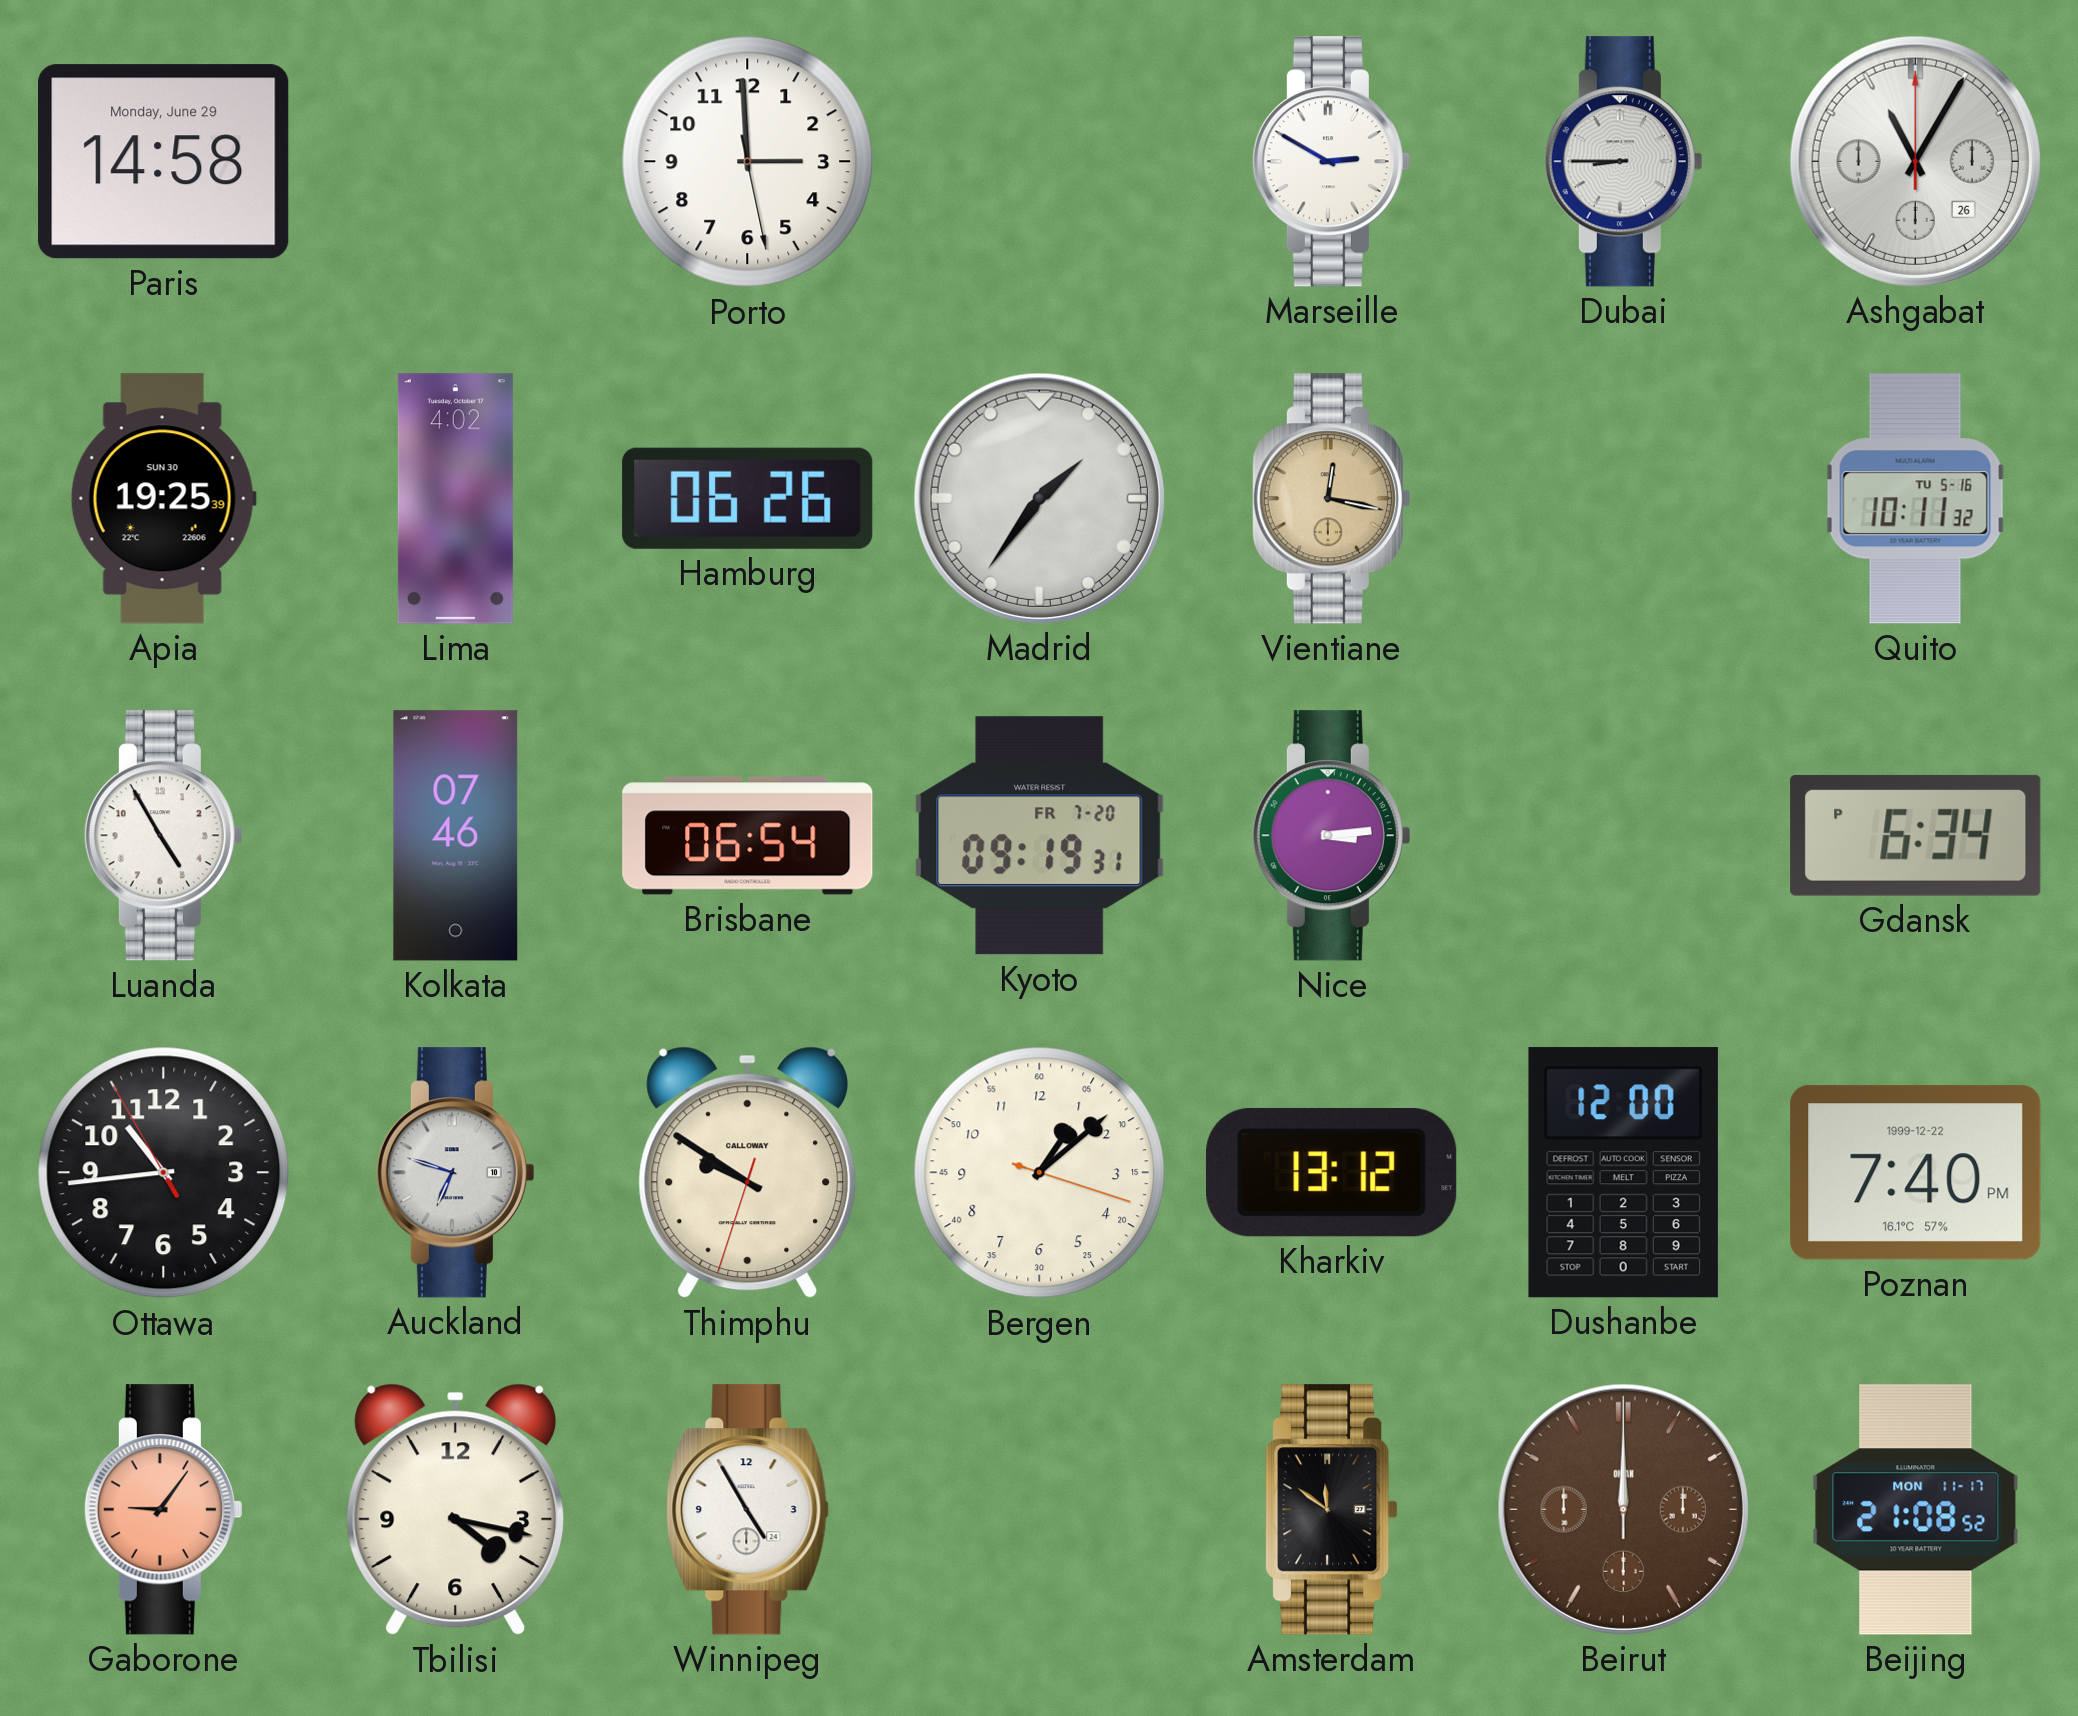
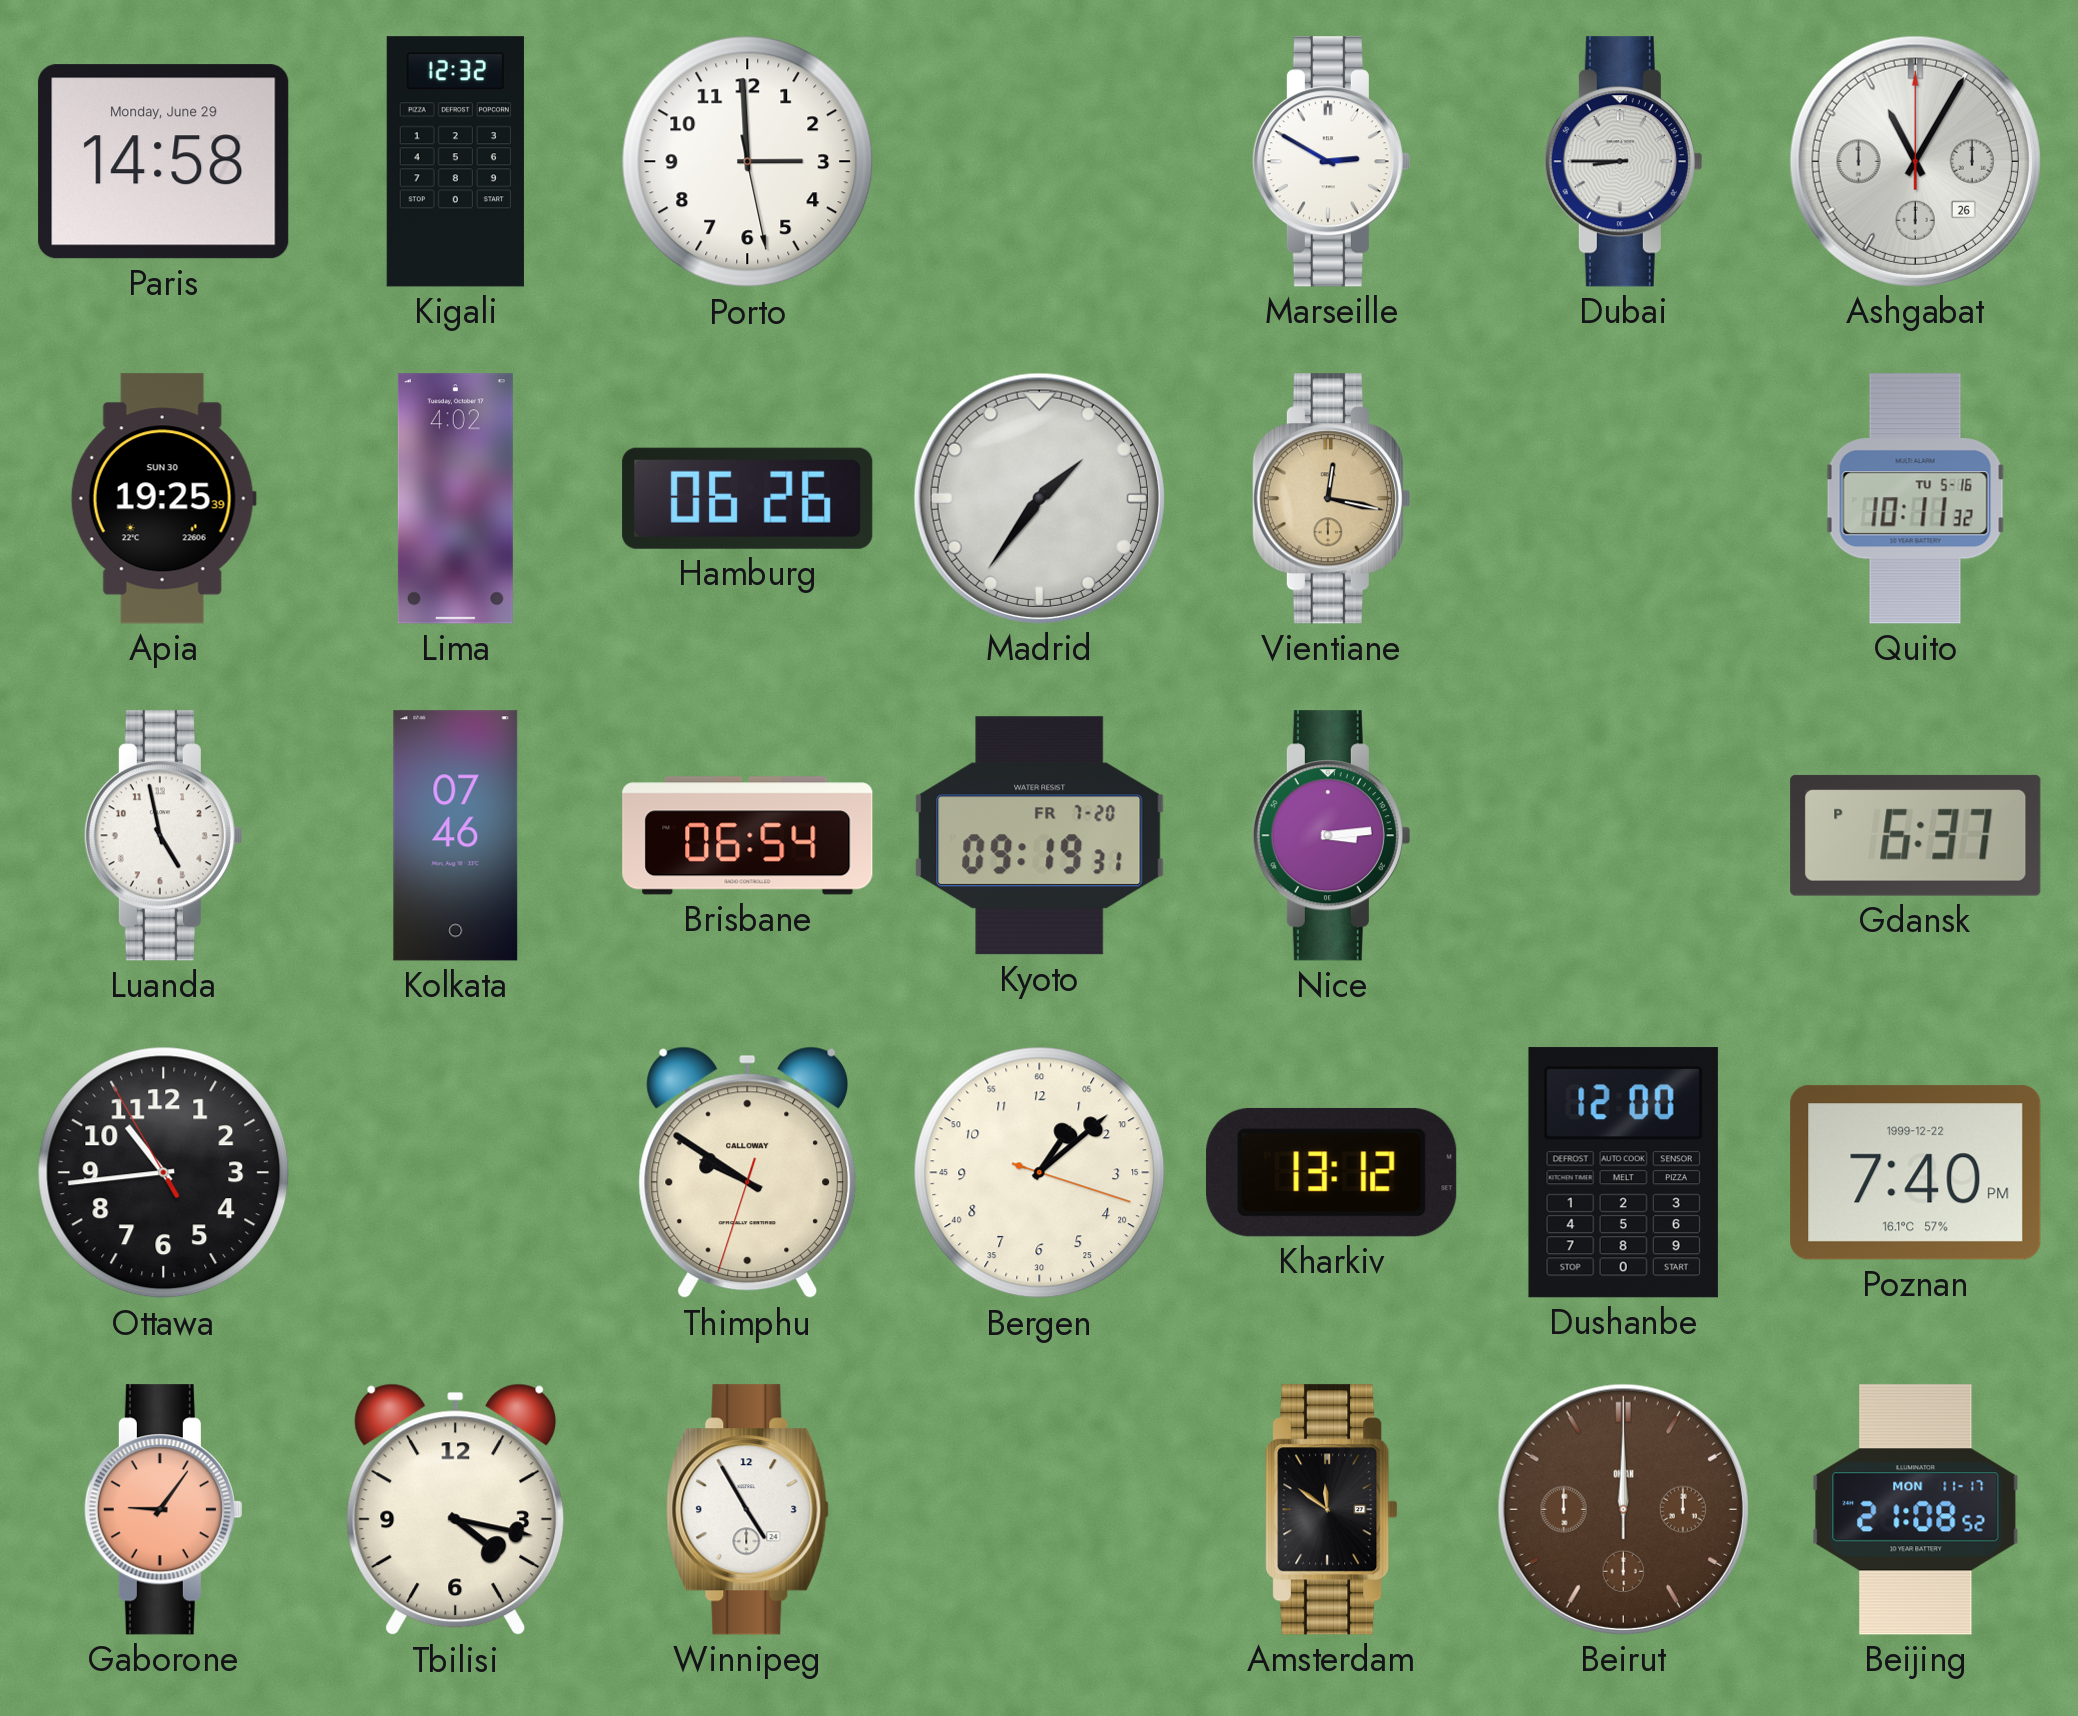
Kigali: none -> 12:32 (455, 162)
Luanda: 4:55 -> 4:58 (163, 836)
Gdansk: 6:34 -> 6:37 (1916, 835)
Auckland: 6:48 -> none (455, 1173)
